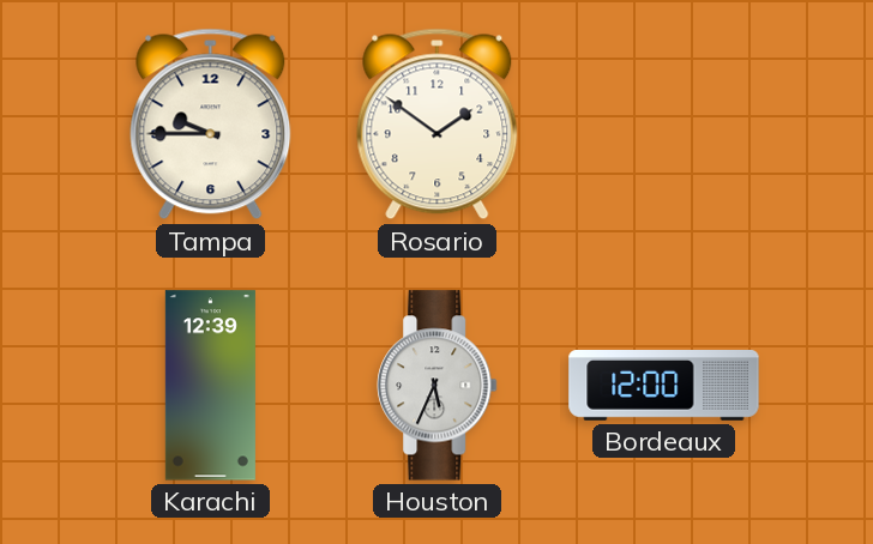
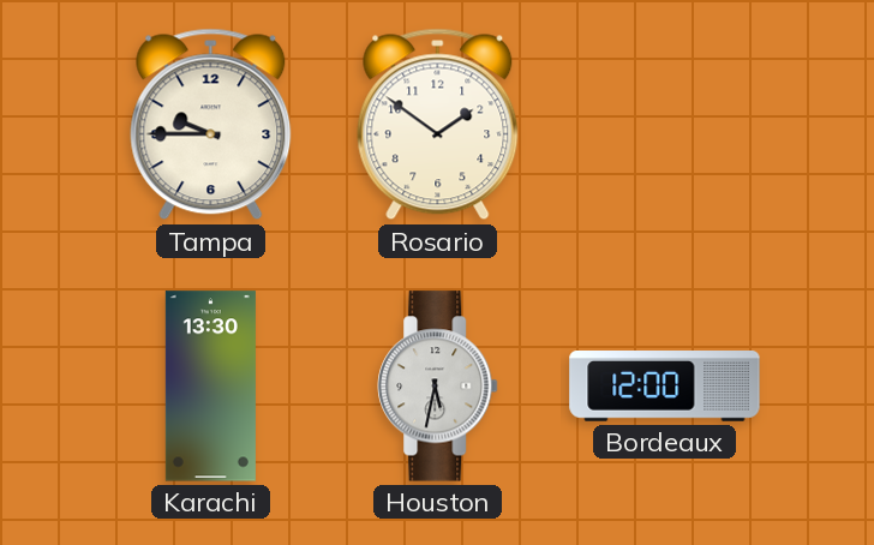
Karachi: 12:39 -> 13:30 (210, 387)
Houston: 5:34 -> 5:32 (438, 387)
